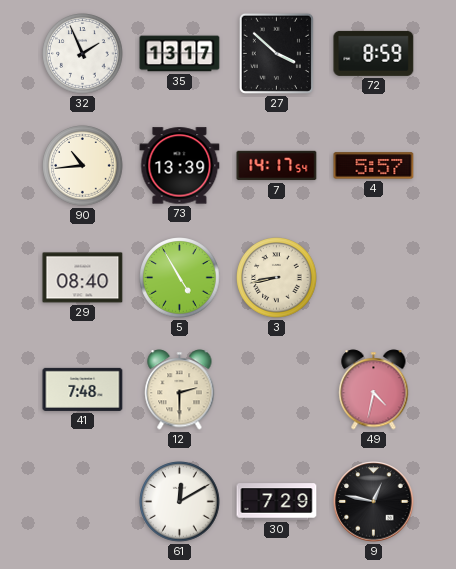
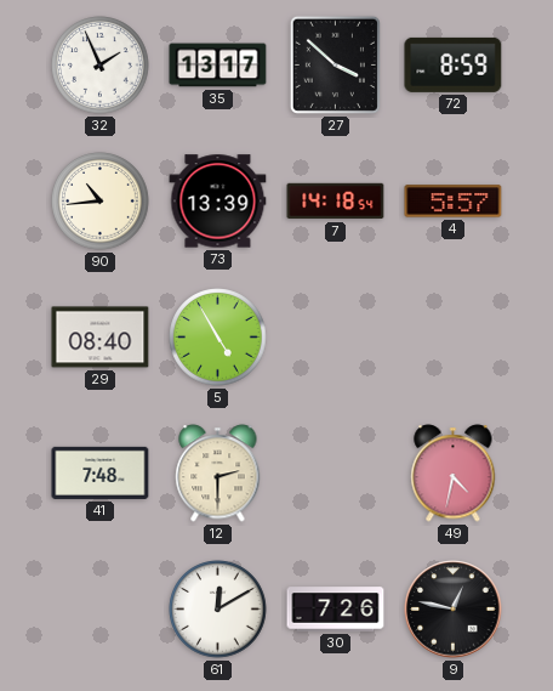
7: 14:17 -> 14:18 (336, 202)
3: 8:43 -> none (277, 278)
30: 7:29 -> 7:26 (336, 610)
